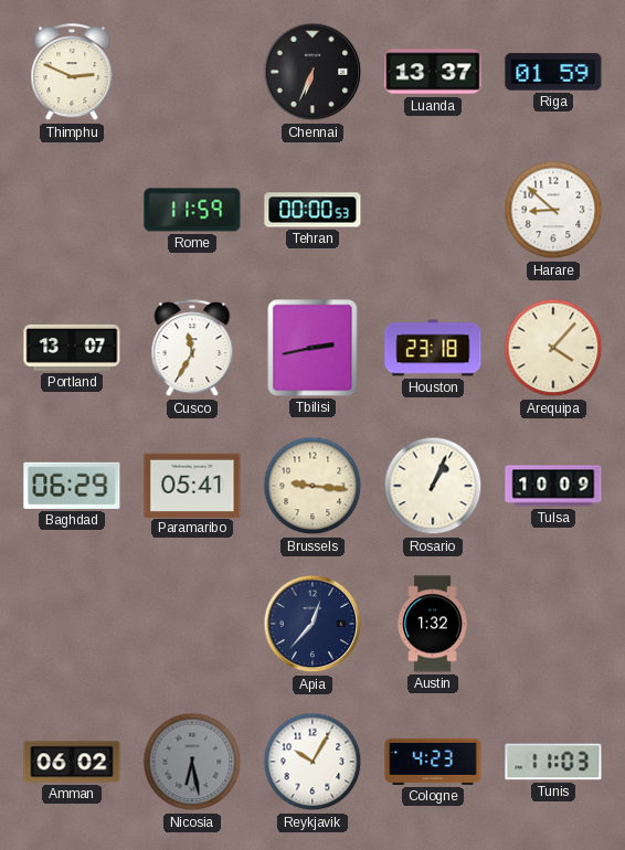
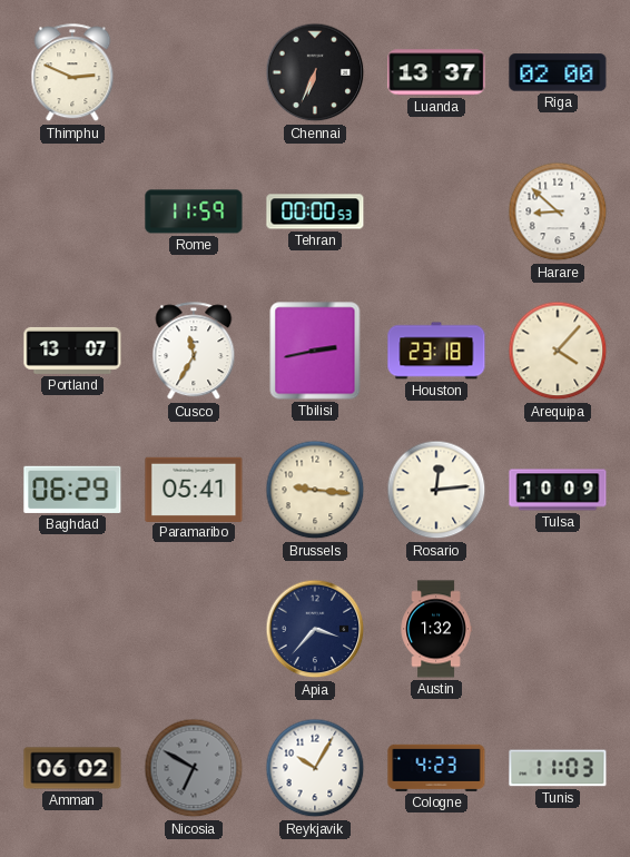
Riga: 01:59 -> 02:00 (558, 72)
Rosario: 1:04 -> 12:14 (436, 490)
Apia: 12:37 -> 3:37 (315, 629)
Nicosia: 6:28 -> 6:50 (194, 768)
